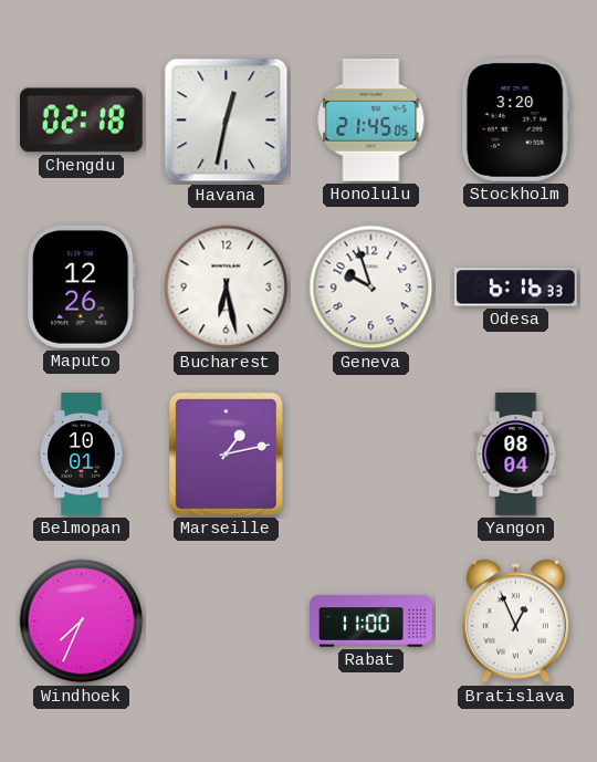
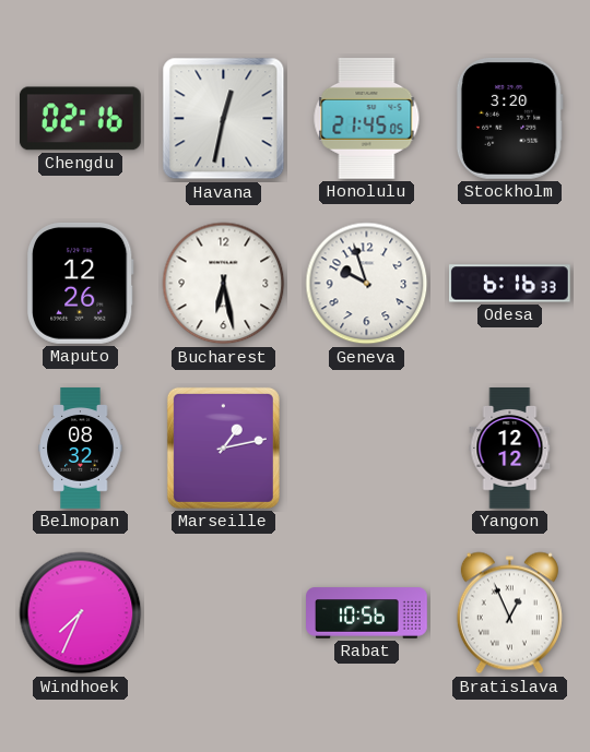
Chengdu: 02:18 -> 02:16 (80, 119)
Belmopan: 10:01 -> 08:32 (81, 449)
Yangon: 08:04 -> 12:12 (510, 449)
Rabat: 11:00 -> 10:56 (367, 613)
